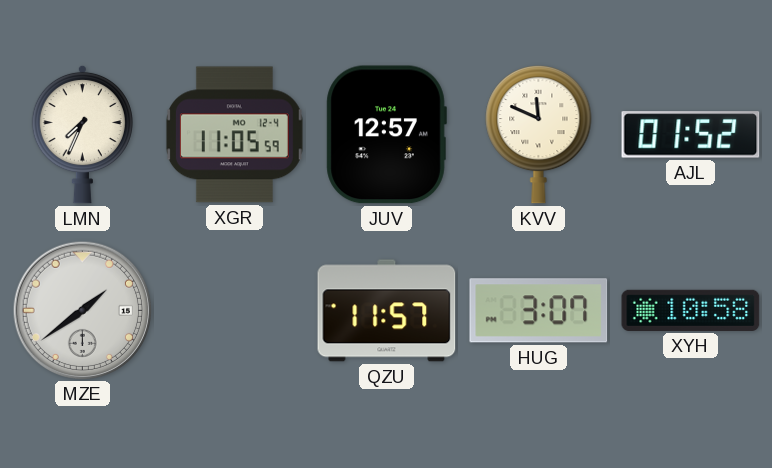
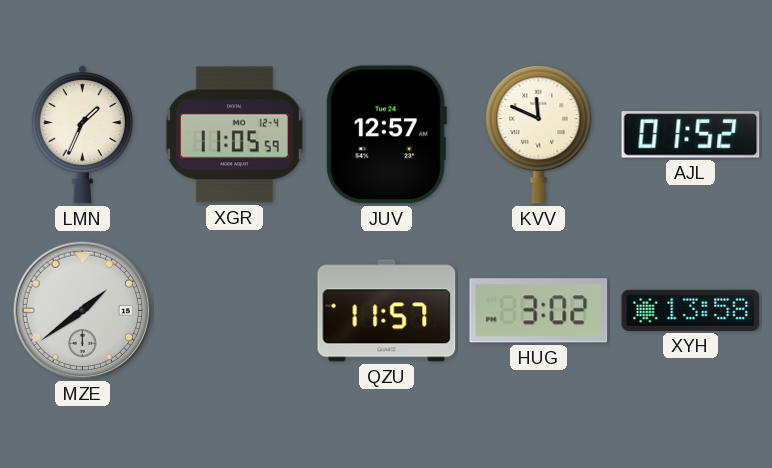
LMN: 7:34 -> 1:34 (82, 134)
HUG: 3:07 -> 3:02 (539, 311)
XYH: 10:58 -> 13:58 (691, 310)
